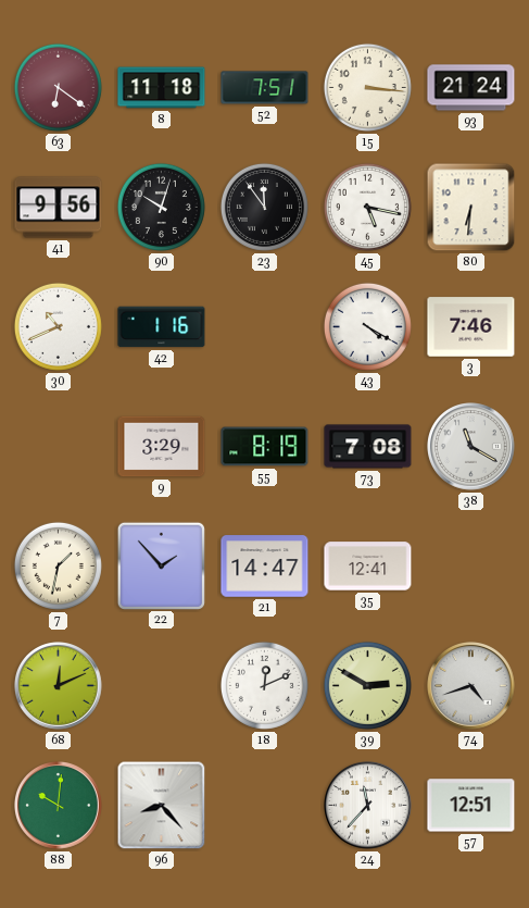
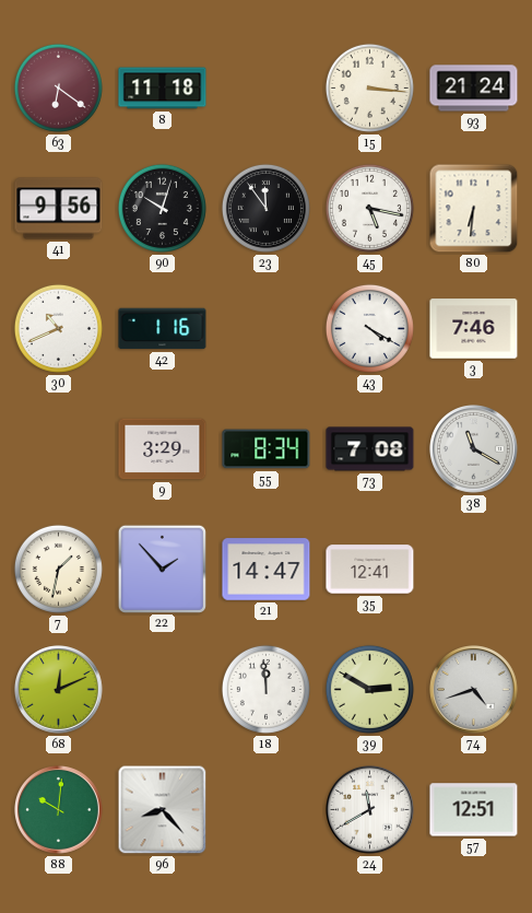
52: 7:51 -> none (265, 88)
55: 8:19 -> 8:34 (267, 449)
18: 12:11 -> 11:59 (265, 689)
24: 11:37 -> 11:40 (370, 810)
